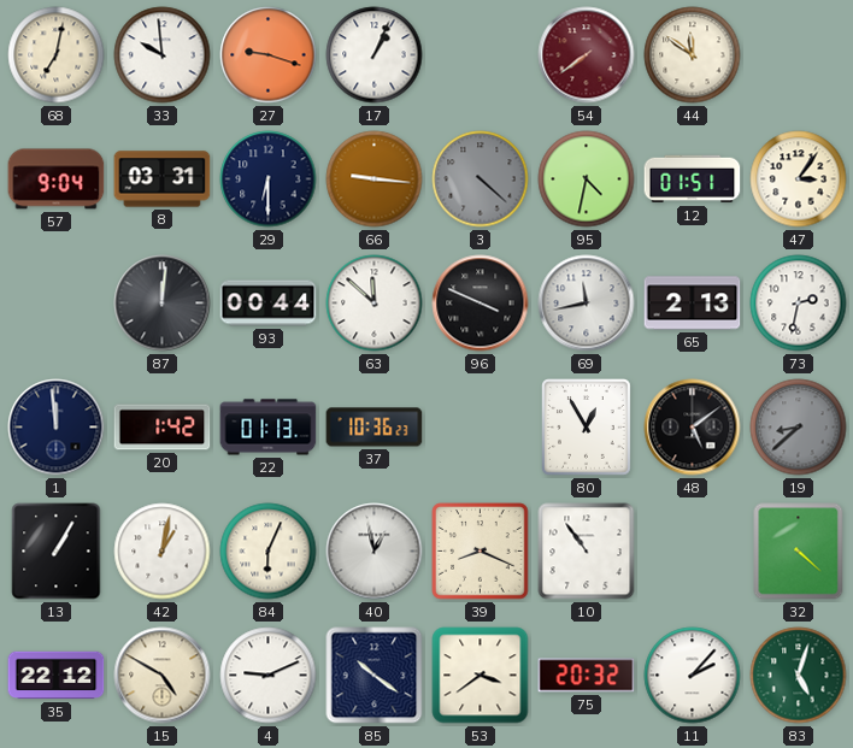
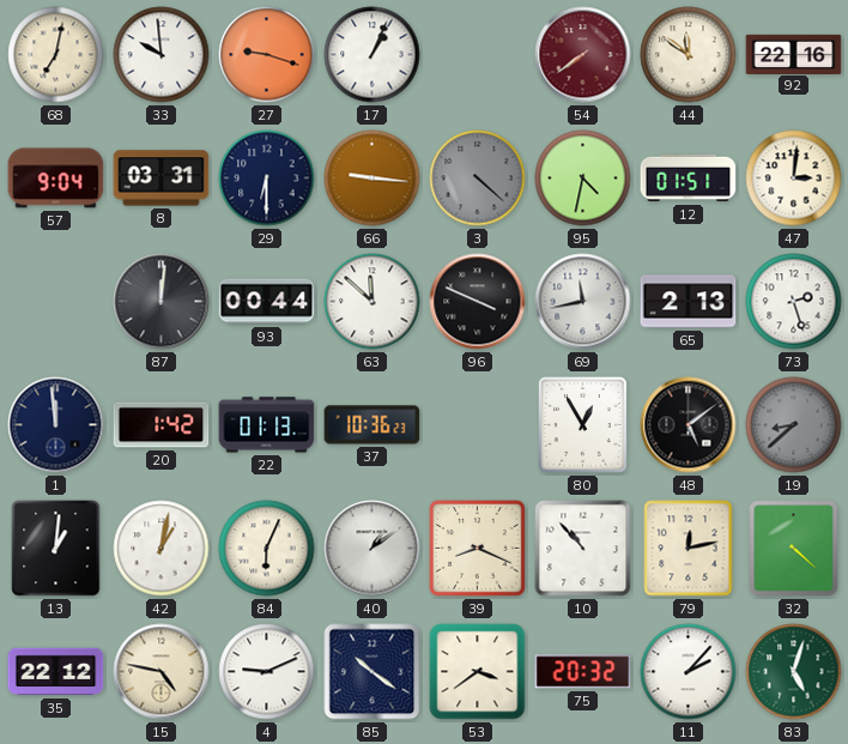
92: none -> 22:16 (794, 54)
47: 3:06 -> 3:01 (794, 179)
73: 2:32 -> 2:27 (794, 302)
13: 1:05 -> 1:01 (56, 549)
40: 12:58 -> 1:09 (372, 549)
10: 10:54 -> 10:53 (583, 549)
79: none -> 12:13 (689, 549)
15: 4:50 -> 4:47 (162, 672)
